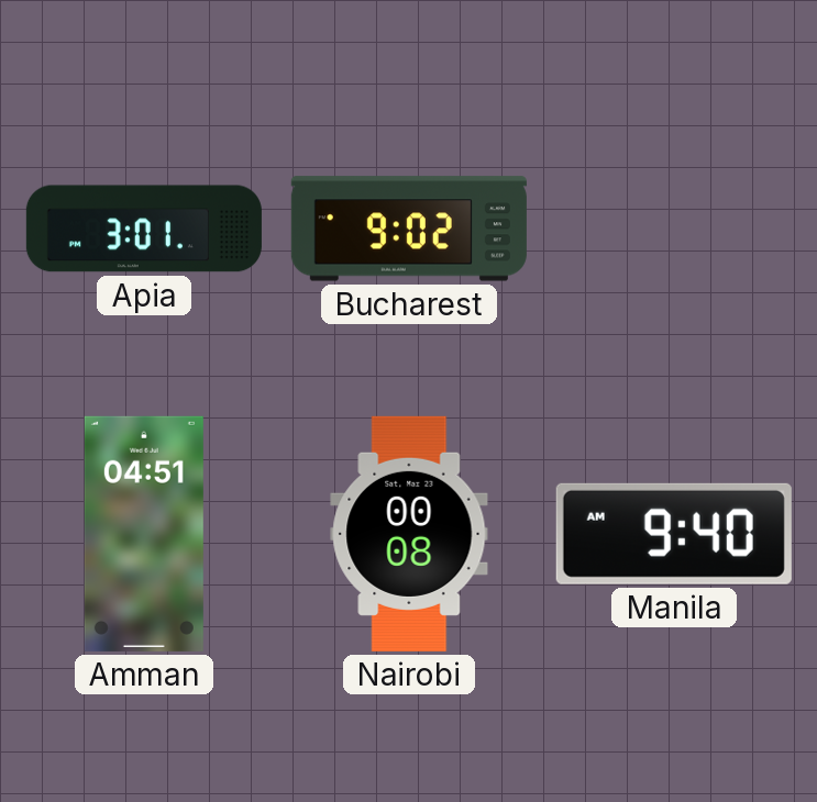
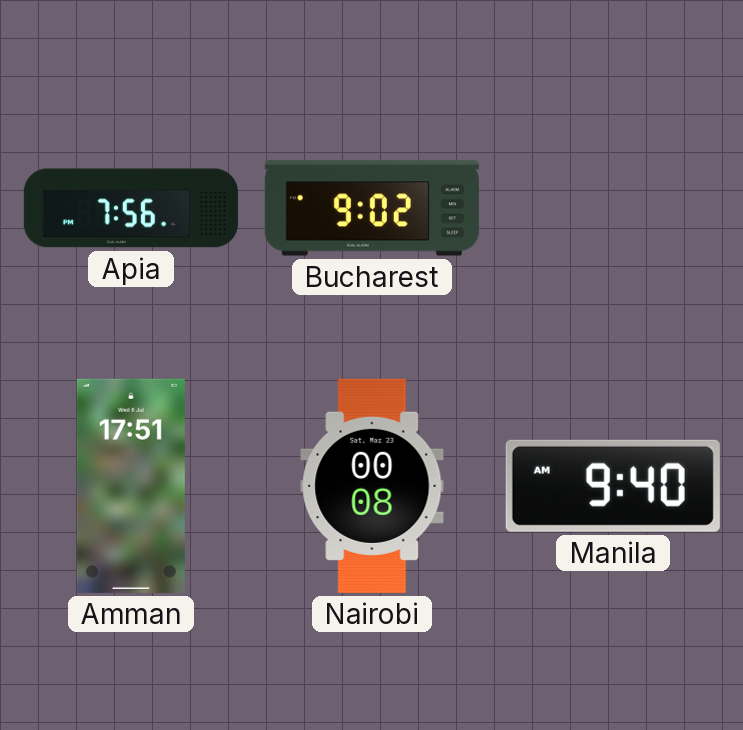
Apia: 3:01 -> 7:56 (131, 208)
Amman: 04:51 -> 17:51 (131, 486)
